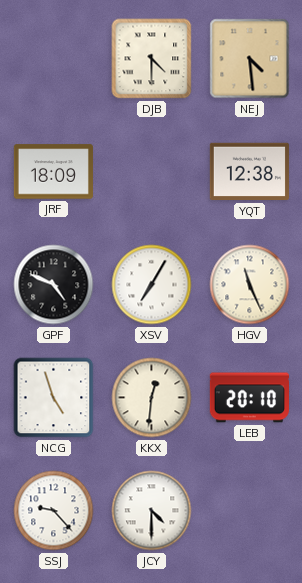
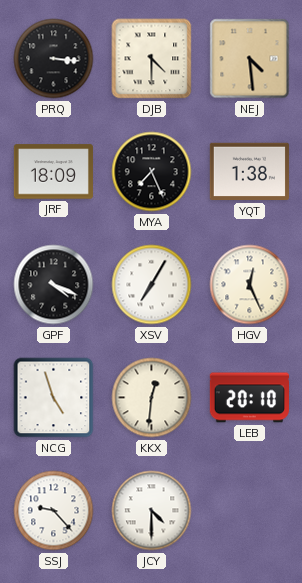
PRQ: none -> 3:16 (54, 59)
MYA: none -> 7:26 (152, 172)
YQT: 12:38 -> 1:38 (249, 172)
GPF: 4:49 -> 4:19 (54, 285)
HGV: 11:26 -> 12:26 (250, 285)
